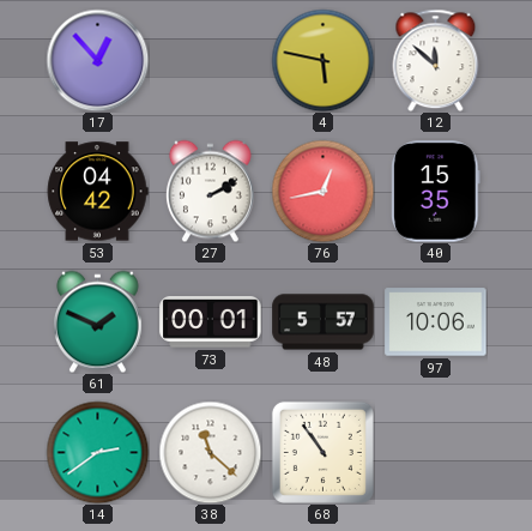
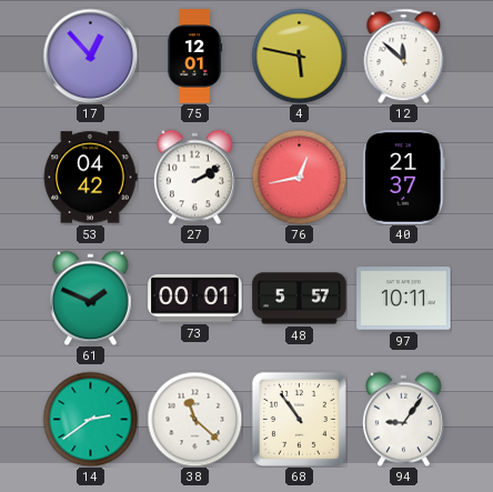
75: none -> 12:01 (194, 57)
40: 15:35 -> 21:37 (404, 178)
97: 10:06 -> 10:11 (404, 299)
94: none -> 9:06 (403, 419)
